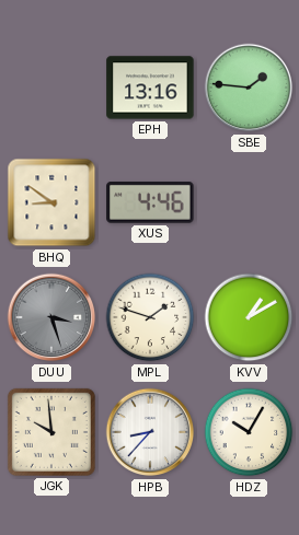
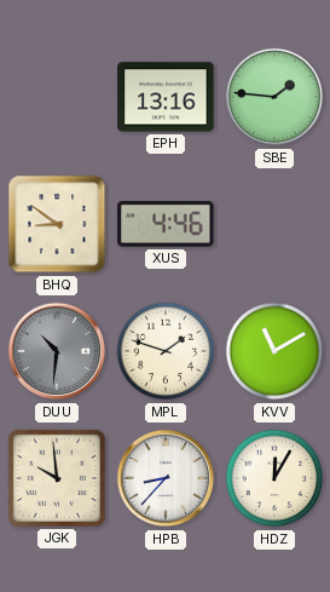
DUU: 3:27 -> 10:31 (57, 351)
KVV: 1:10 -> 11:10 (274, 351)
HDZ: 10:05 -> 12:05 (274, 478)
